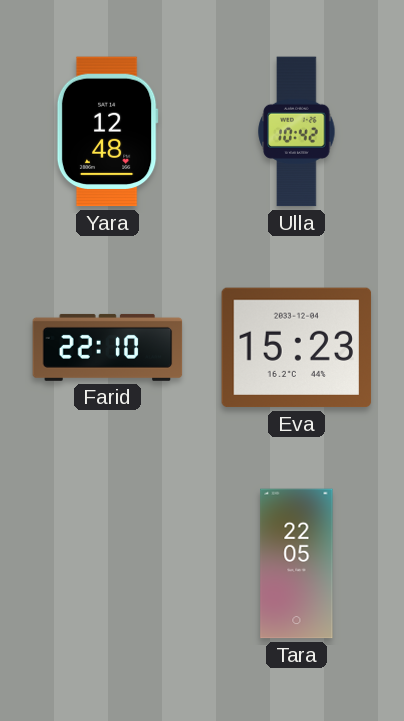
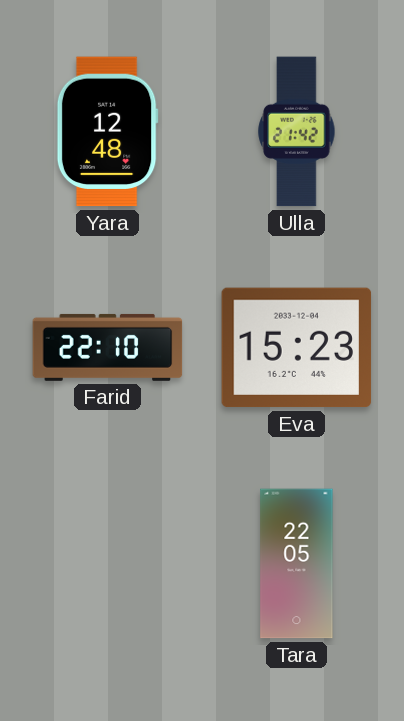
Ulla: 10:42 -> 21:42 (297, 132)
